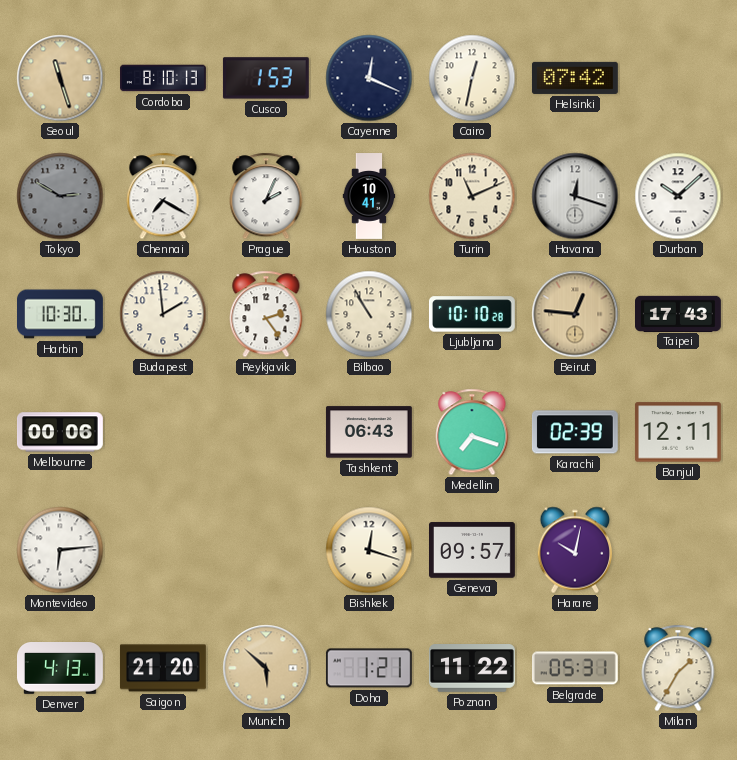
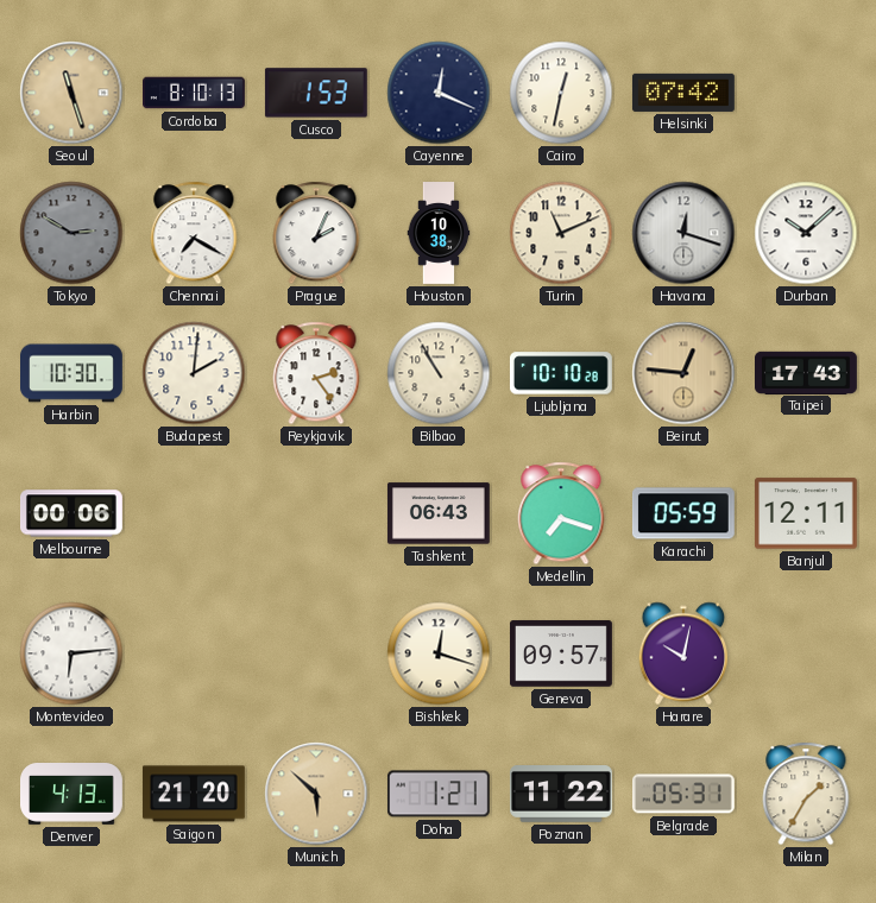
Houston: 10:41 -> 10:38 (439, 233)
Budapest: 1:59 -> 2:01 (194, 373)
Karachi: 02:39 -> 05:59 (683, 513)
